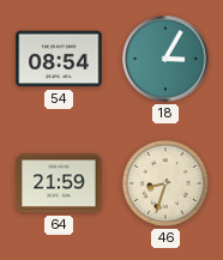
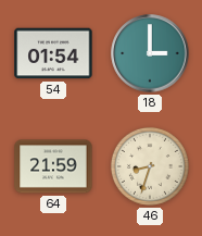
54: 08:54 -> 01:54 (53, 53)
18: 3:05 -> 3:00 (150, 53)
